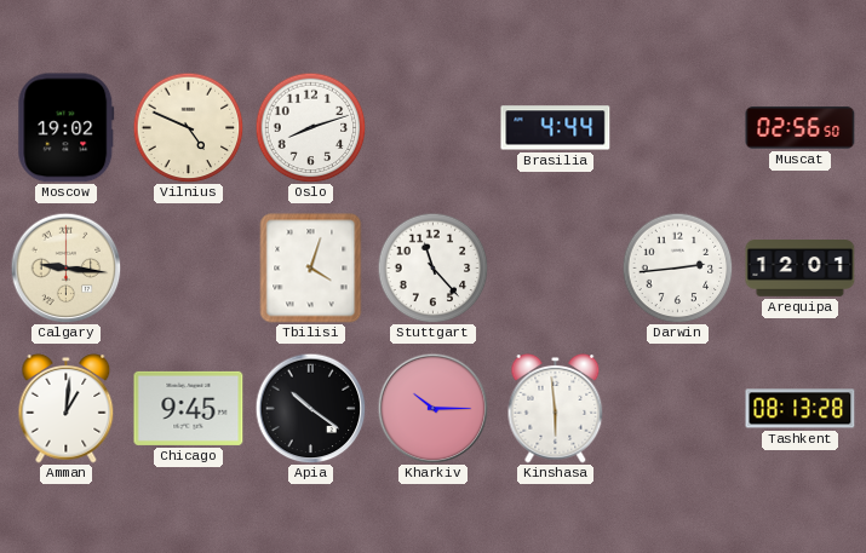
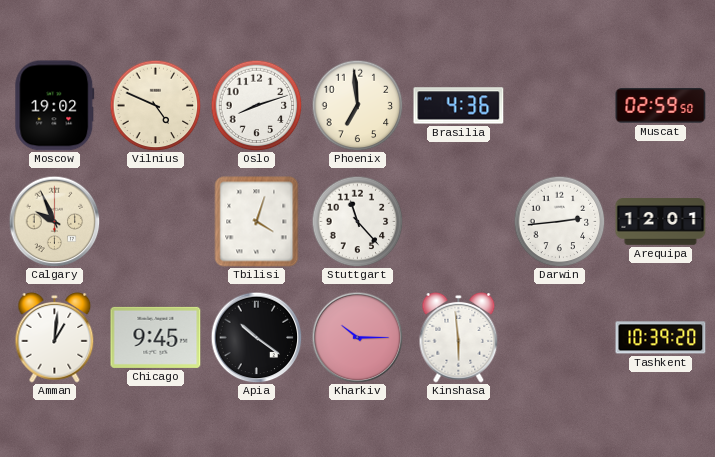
Phoenix: none -> 6:59 (357, 105)
Brasilia: 4:44 -> 4:36 (459, 106)
Muscat: 02:56 -> 02:59 (661, 106)
Calgary: 9:16 -> 9:56 (54, 221)
Tashkent: 08:13 -> 10:39 (661, 338)
